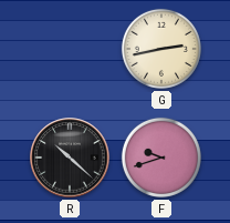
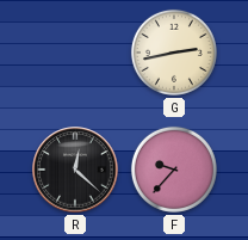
R: 10:22 -> 12:22 (75, 170)
F: 9:42 -> 9:37 (174, 170)
